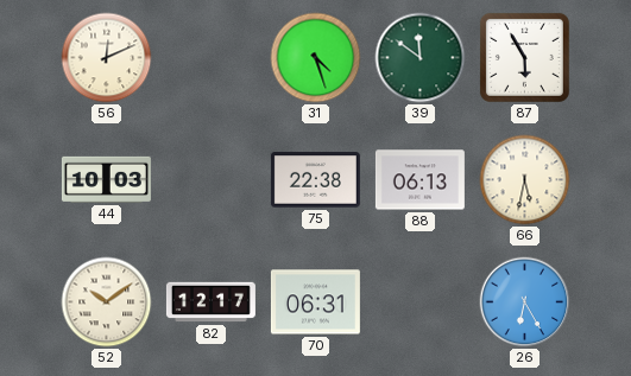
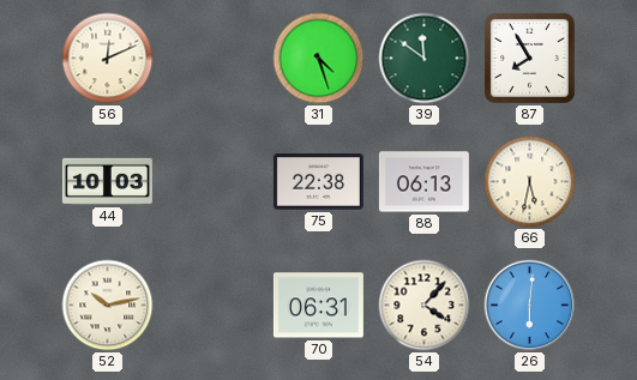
87: 5:55 -> 7:55 (529, 58)
52: 10:09 -> 10:13 (108, 306)
82: 12:17 -> none (210, 302)
54: none -> 4:07 (425, 306)
26: 6:25 -> 6:01 (530, 306)
